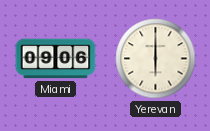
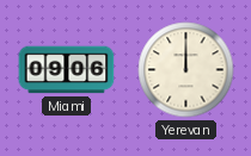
Yerevan: 6:00 -> 12:00 (186, 70)
